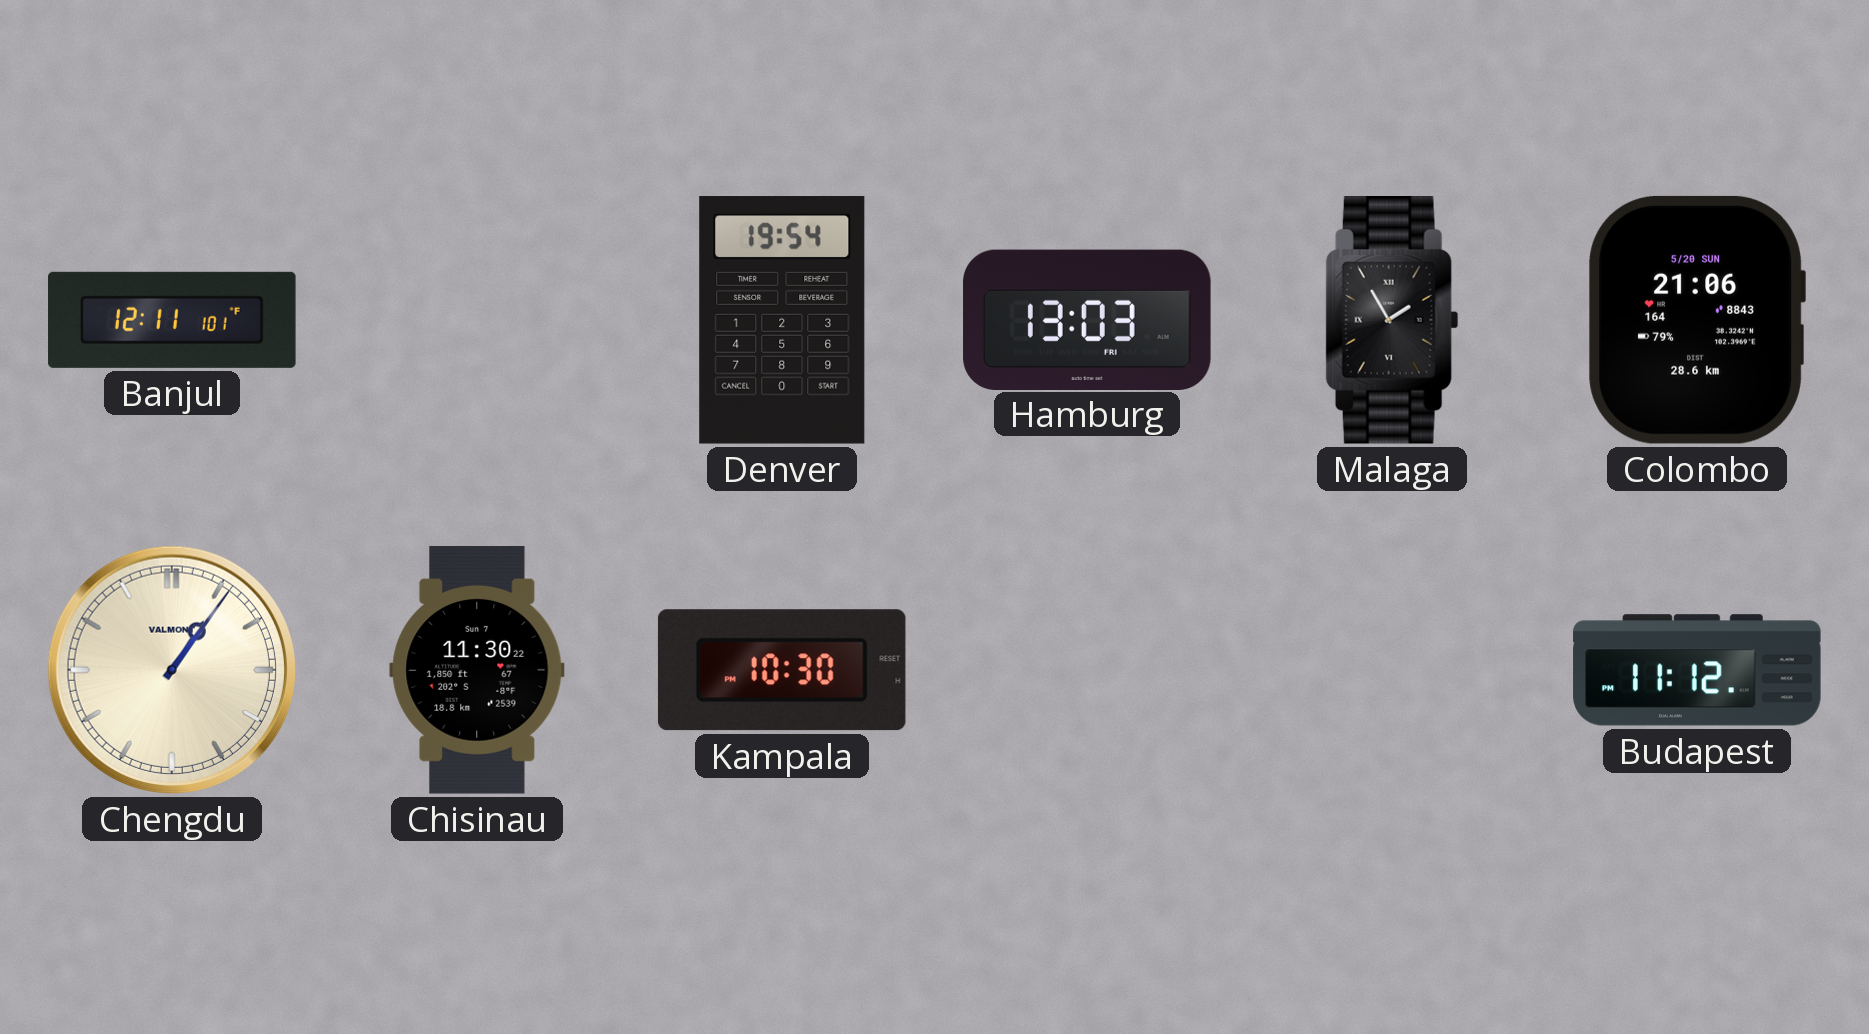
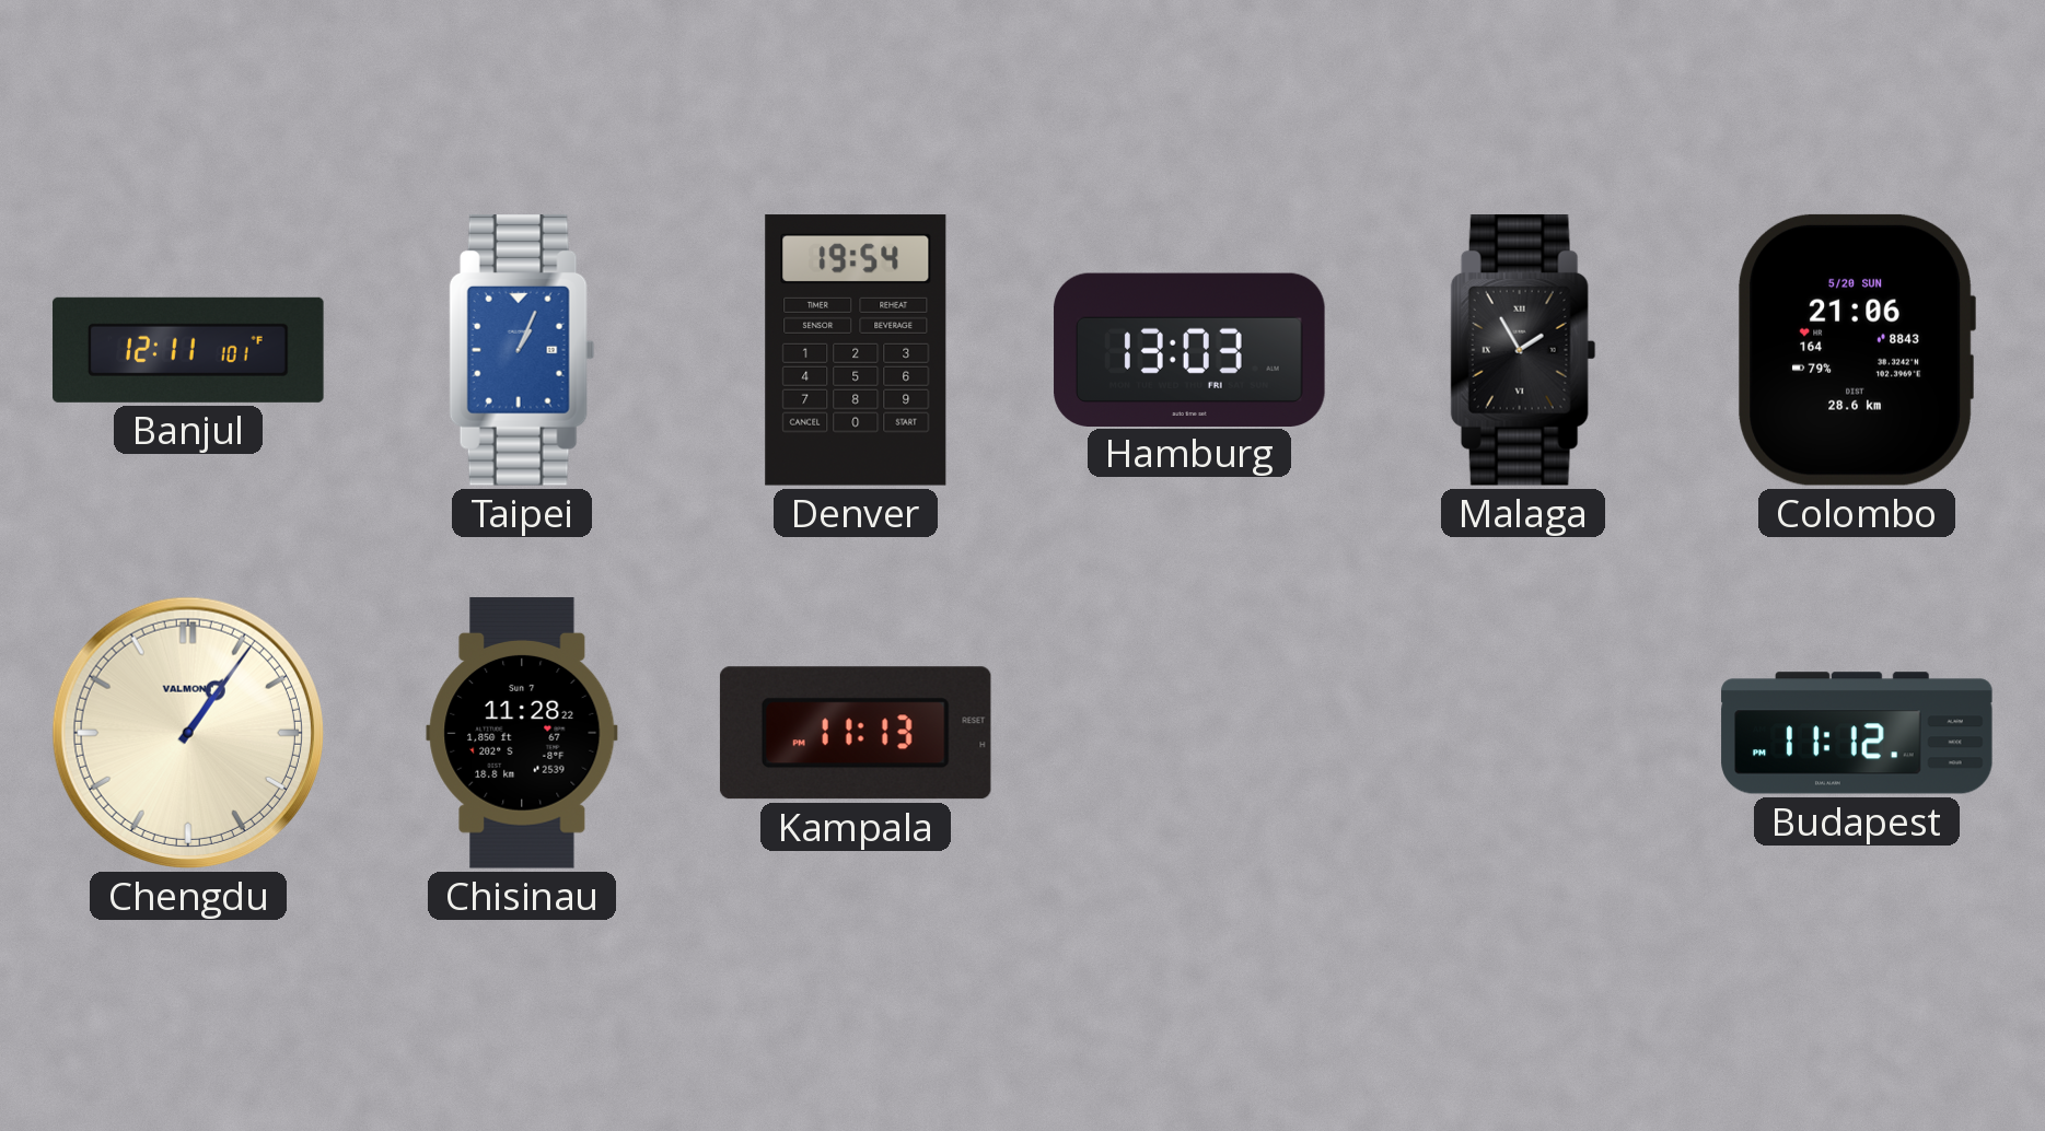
Taipei: none -> 1:04 (522, 351)
Chisinau: 11:30 -> 11:28 (522, 733)
Kampala: 10:30 -> 11:13 (856, 733)
